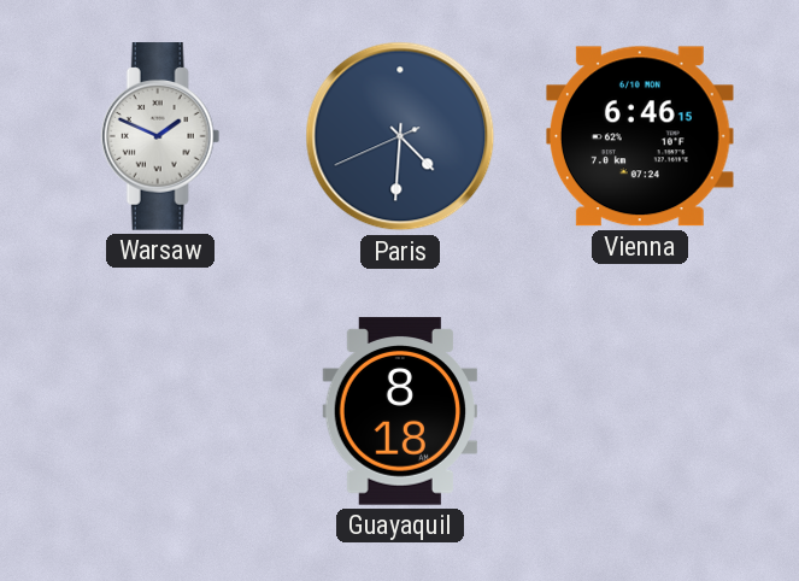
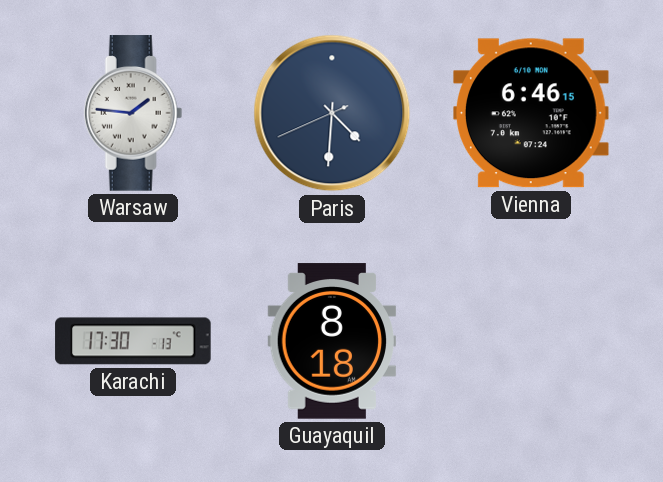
Warsaw: 1:49 -> 1:46 (133, 113)
Karachi: none -> 17:30 (133, 341)
